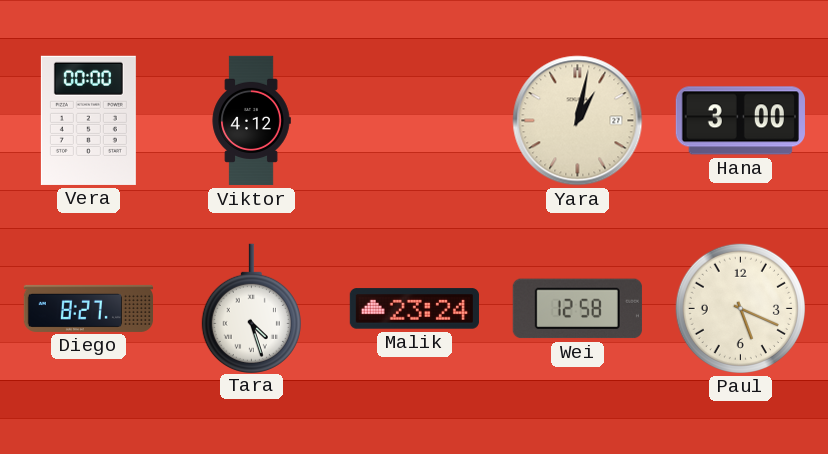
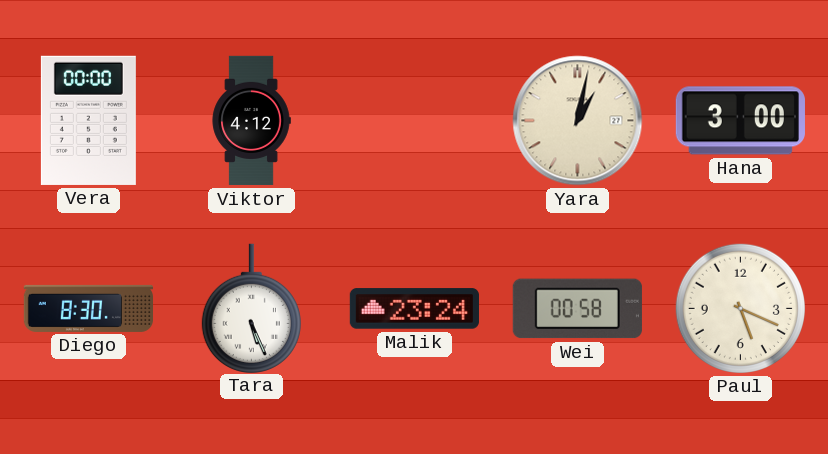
Diego: 8:27 -> 8:30 (88, 308)
Tara: 4:27 -> 5:26 (251, 308)
Wei: 12:58 -> 00:58 (577, 309)
